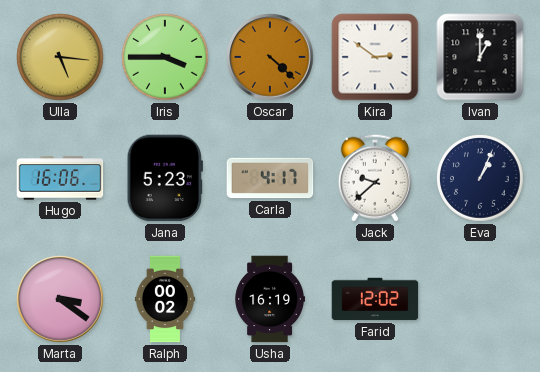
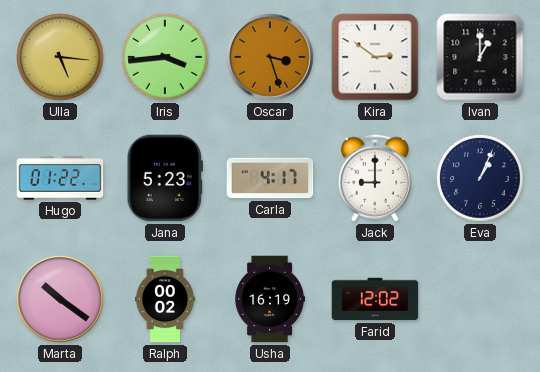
Iris: 3:45 -> 3:44 (165, 57)
Oscar: 4:22 -> 3:27 (270, 57)
Hugo: 16:06 -> 01:22 (60, 178)
Jack: 9:38 -> 9:00 (375, 178)
Marta: 3:21 -> 10:21 (60, 299)
